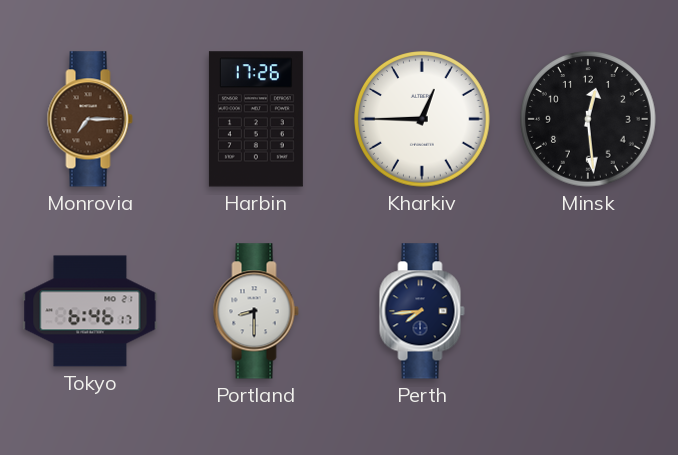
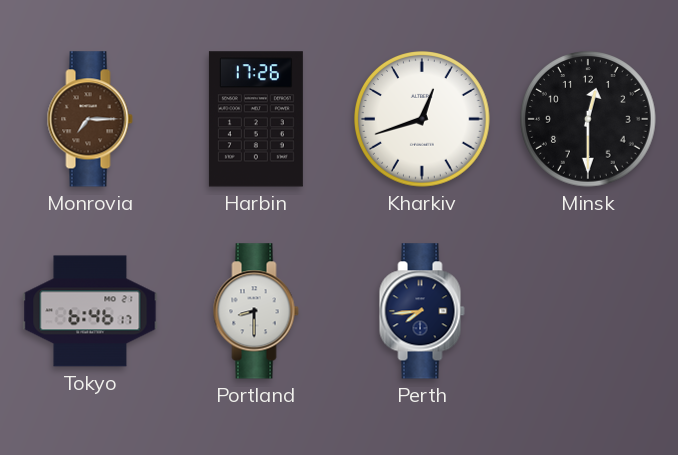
Kharkiv: 12:45 -> 12:42 (423, 120)
Minsk: 12:29 -> 12:30 (589, 120)
